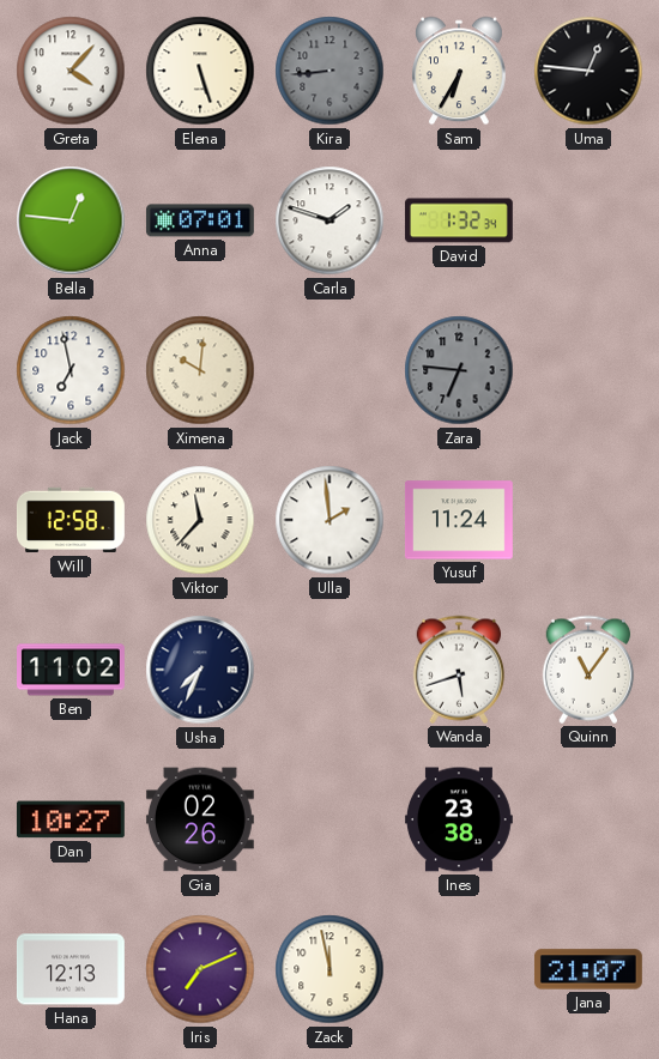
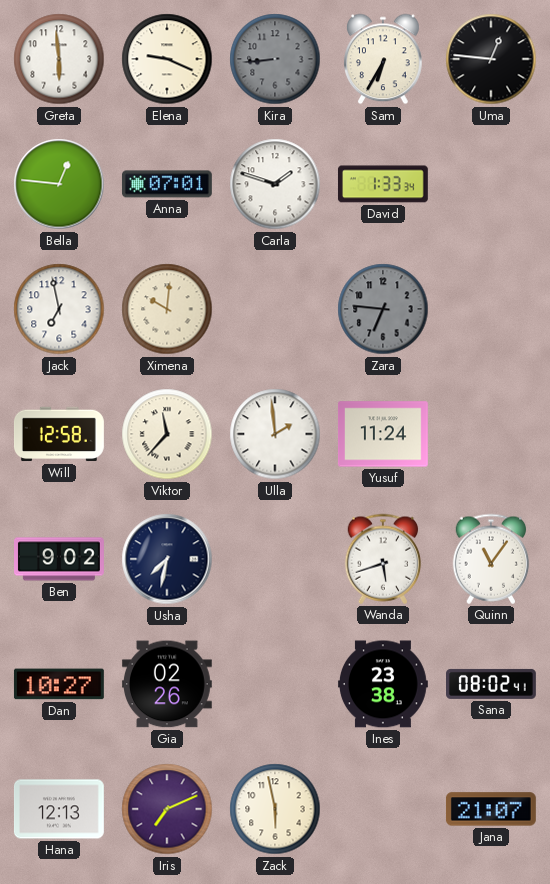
Greta: 4:07 -> 5:59 (59, 59)
Elena: 5:27 -> 9:19 (167, 59)
David: 1:32 -> 1:33 (383, 184)
Ben: 11:02 -> 9:02 (60, 559)
Usha: 7:34 -> 7:32 (167, 559)
Sana: none -> 08:02 (492, 684)
Zack: 11:58 -> 5:58 (275, 809)
